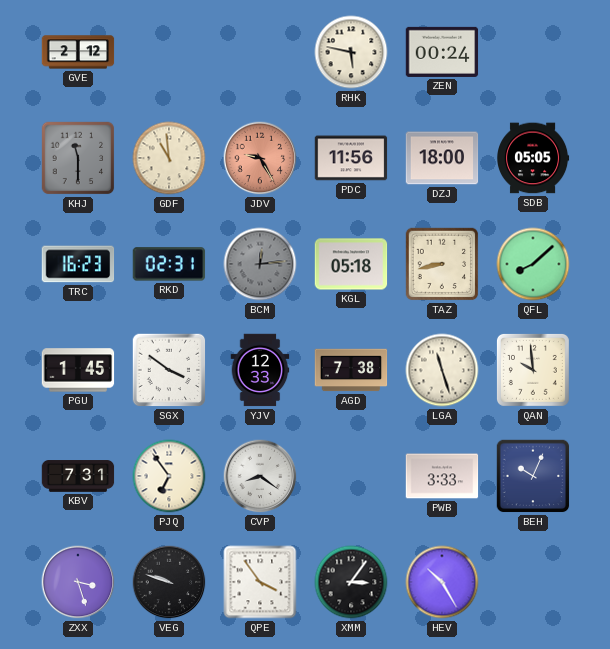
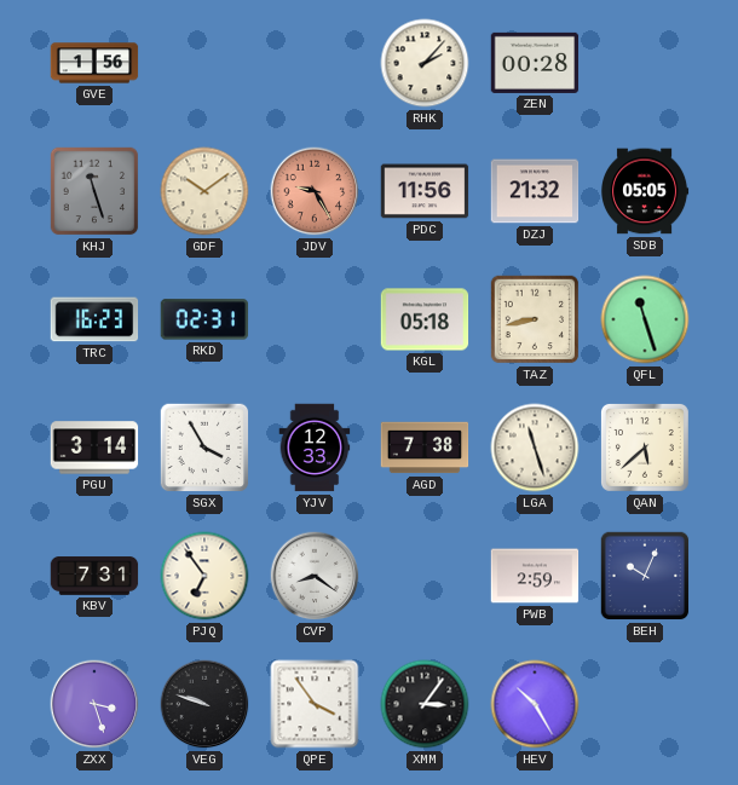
GVE: 2:12 -> 1:56 (94, 63)
RHK: 5:47 -> 2:07 (425, 63)
ZEN: 00:24 -> 00:28 (535, 63)
KHJ: 11:30 -> 11:27 (94, 191)
GDF: 10:59 -> 10:09 (204, 191)
DZJ: 18:00 -> 21:32 (535, 191)
BCM: 12:14 -> none (260, 264)
QFL: 8:08 -> 11:27 (645, 319)
PGU: 1:45 -> 3:14 (94, 448)
SGX: 3:51 -> 3:55 (204, 448)
QAN: 9:59 -> 5:38 (645, 448)
PWB: 3:33 -> 2:59 (535, 576)
